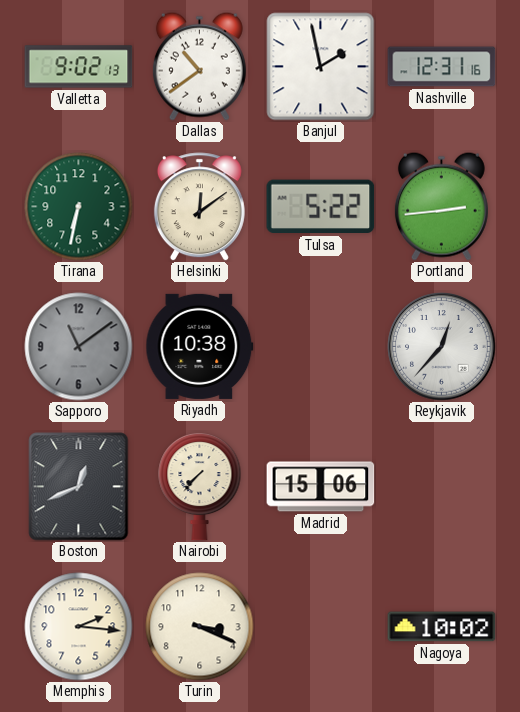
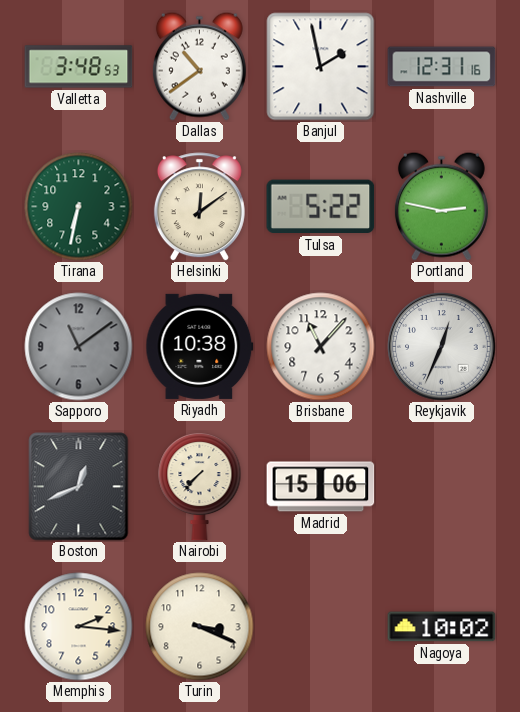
Valletta: 9:02 -> 3:48 (79, 67)
Portland: 2:44 -> 2:47 (441, 206)
Brisbane: none -> 11:07 (321, 347)
Reykjavik: 12:37 -> 12:34 (442, 347)
